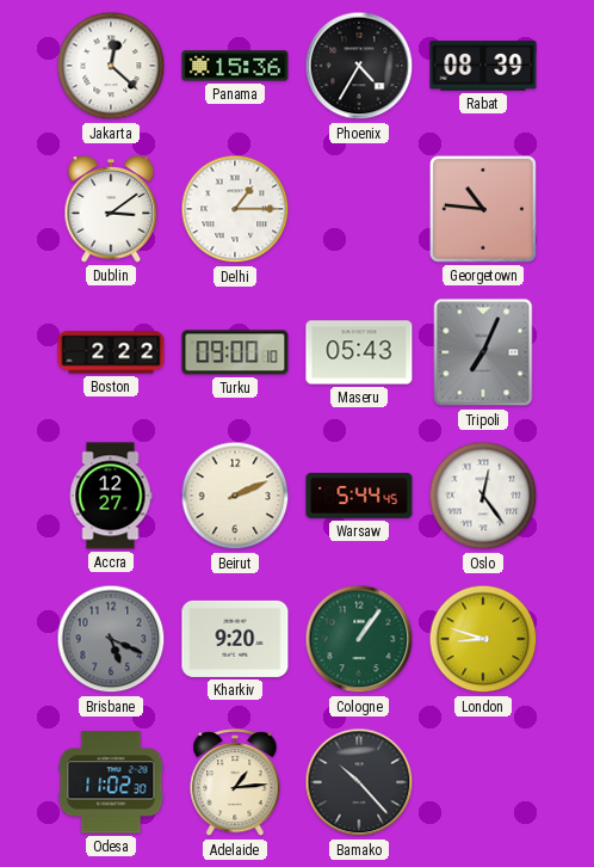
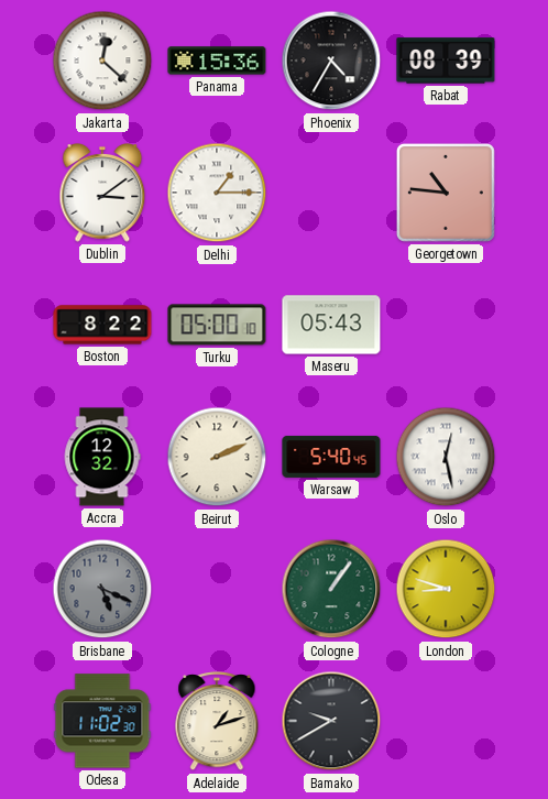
Boston: 2:22 -> 8:22 (102, 325)
Turku: 09:00 -> 05:00 (217, 325)
Tripoli: 7:04 -> none (483, 352)
Accra: 12:27 -> 12:32 (102, 457)
Warsaw: 5:44 -> 5:40 (331, 457)
Oslo: 12:24 -> 12:28 (446, 457)
Kharkiv: 9:20 -> none (235, 639)
Adelaide: 1:14 -> 1:12 (217, 722)
Bamako: 10:23 -> 9:40 (331, 721)
